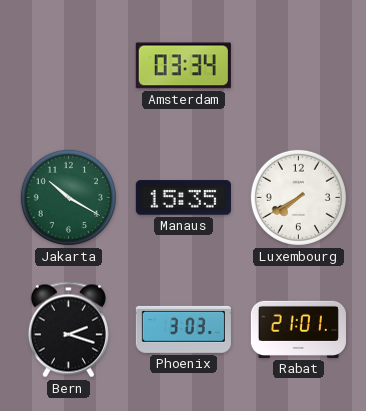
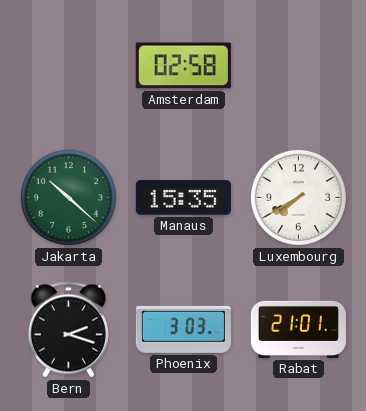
Amsterdam: 03:34 -> 02:58 (183, 66)
Jakarta: 10:20 -> 10:22 (68, 197)
